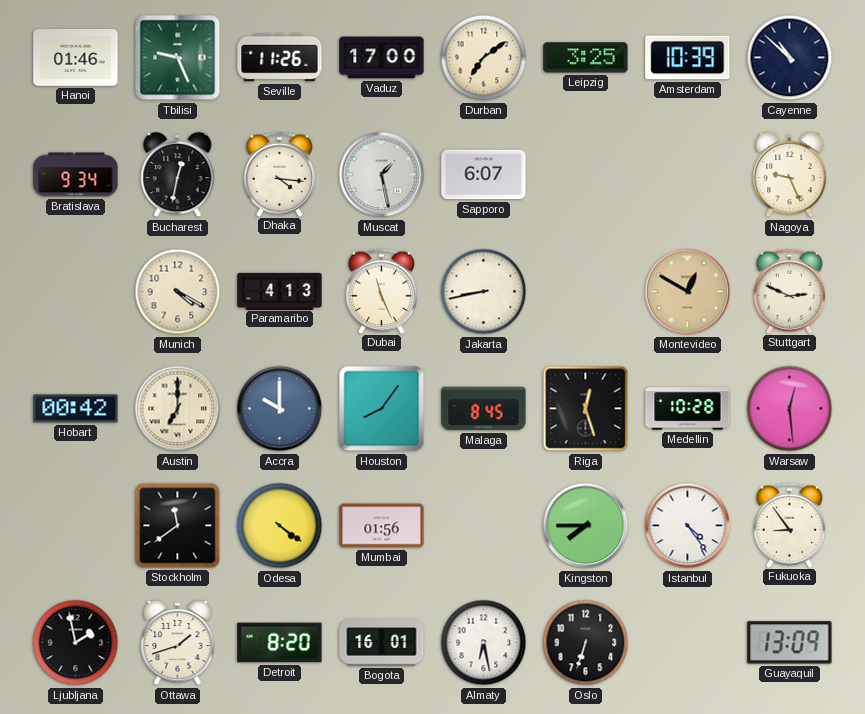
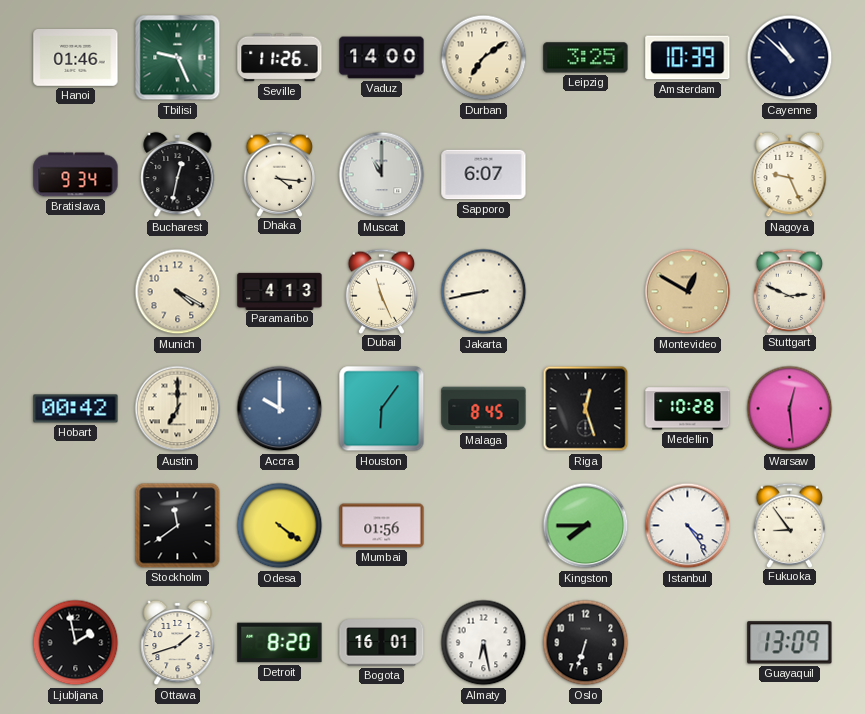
Vaduz: 17:00 -> 14:00 (382, 58)
Muscat: 1:28 -> 11:00 (382, 175)
Houston: 8:06 -> 6:06 (382, 409)
